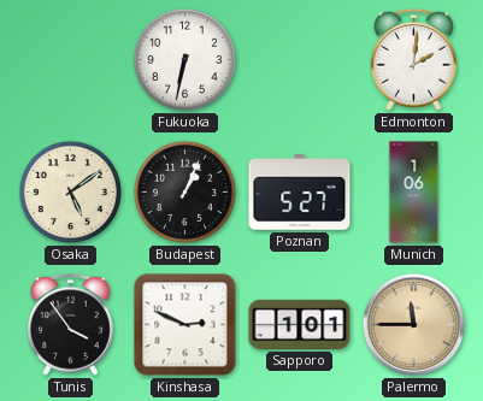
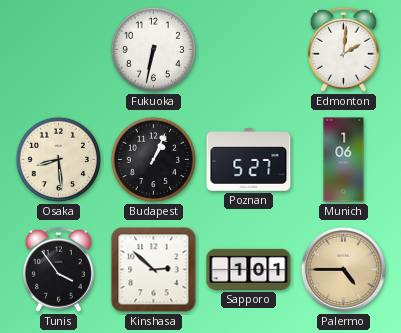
Osaka: 5:09 -> 8:29 (58, 159)
Kinshasa: 2:49 -> 2:52 (154, 270)
Palermo: 11:45 -> 4:45 (343, 269)
